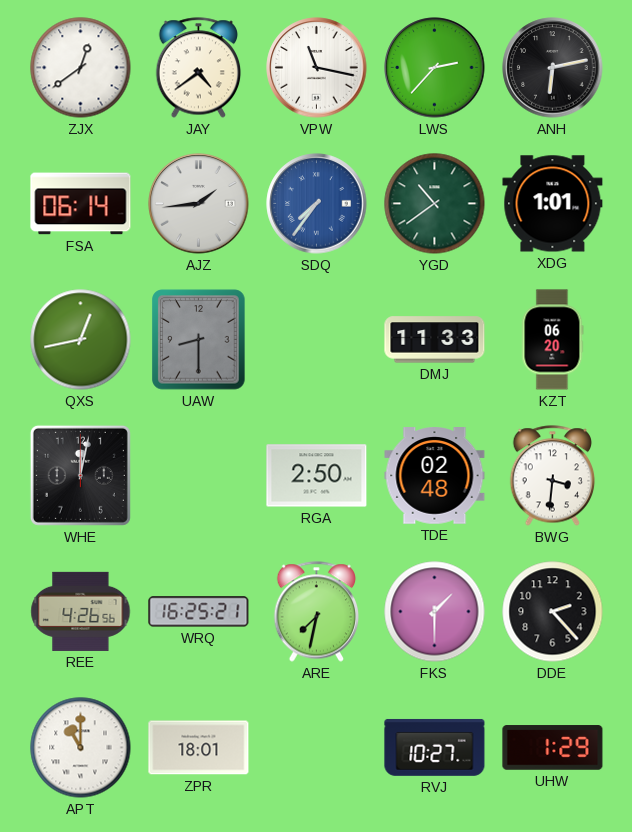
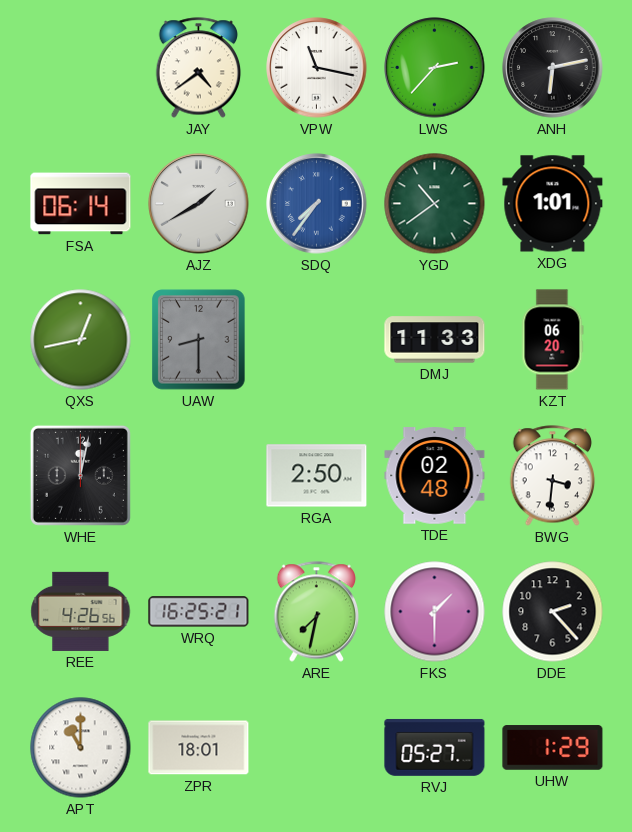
ZJX: 12:39 -> none (81, 68)
AJZ: 1:44 -> 1:40 (199, 204)
RVJ: 10:27 -> 05:27 (435, 747)
